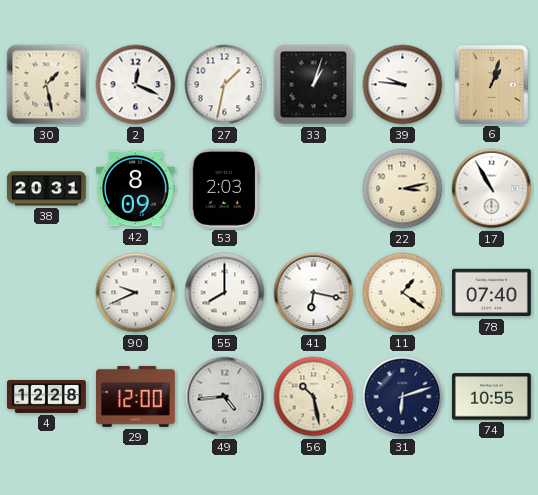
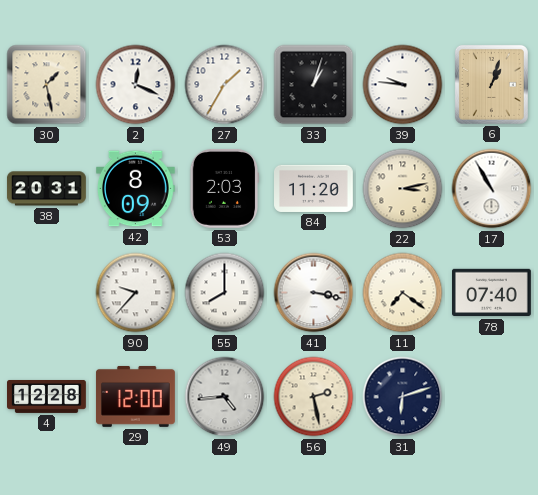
27: 1:32 -> 1:35 (225, 85)
84: none -> 11:20 (314, 188)
90: 9:41 -> 9:37 (136, 293)
41: 6:17 -> 3:17 (314, 293)
11: 1:21 -> 7:21 (403, 293)
56: 10:28 -> 2:28 (314, 397)
74: 10:55 -> none (491, 397)
